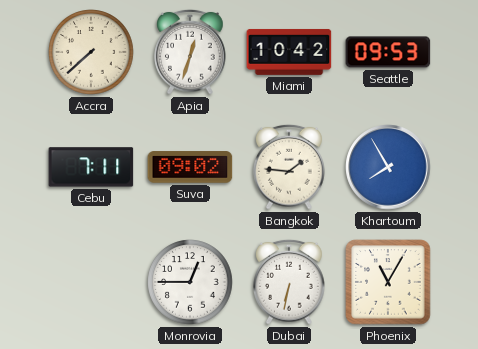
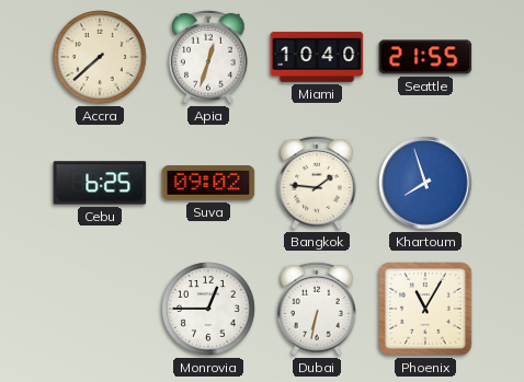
Miami: 10:42 -> 10:40 (317, 57)
Seattle: 09:53 -> 21:55 (425, 57)
Cebu: 7:11 -> 6:25 (100, 183)
Khartoum: 7:55 -> 7:57 (425, 183)
